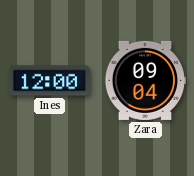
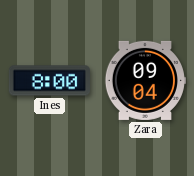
Ines: 12:00 -> 8:00 (49, 81)
